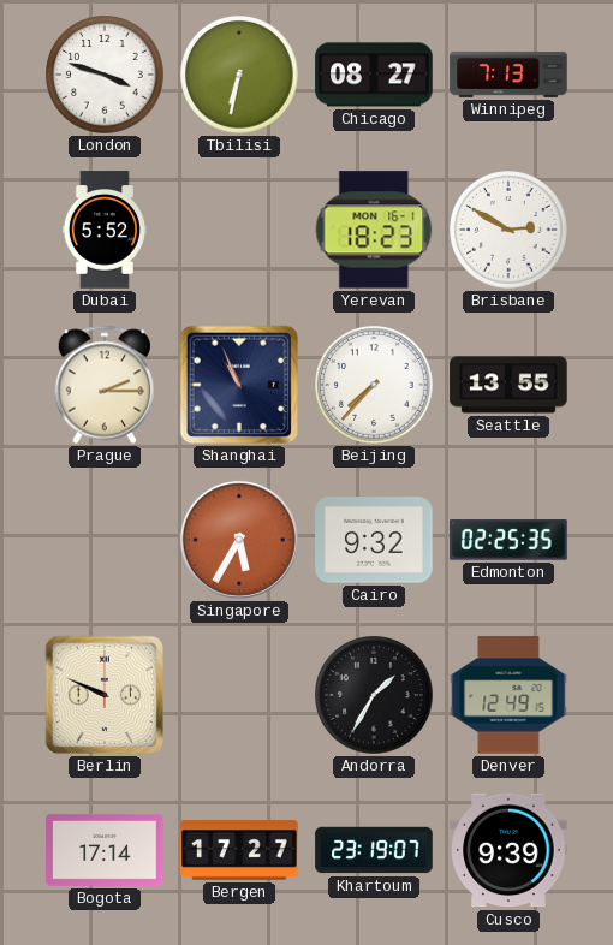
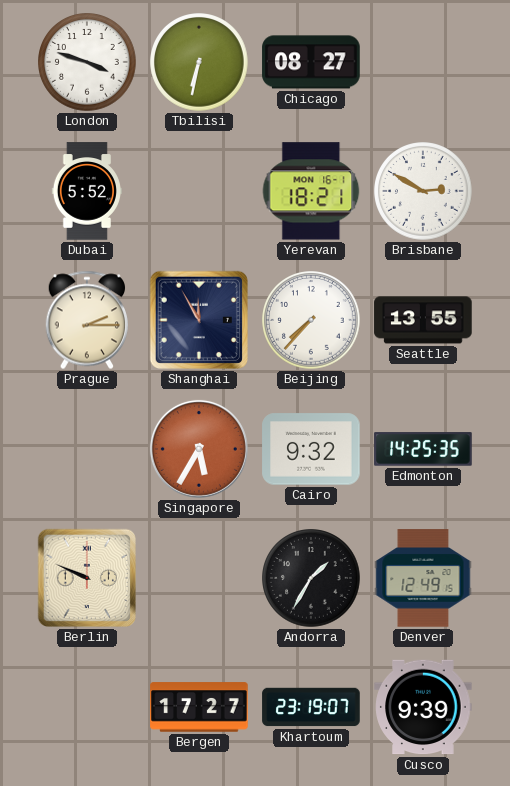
Winnipeg: 7:13 -> none (508, 75)
Yerevan: 18:23 -> 18:21 (311, 191)
Shanghai: 10:56 -> 11:55 (199, 320)
Edmonton: 02:25 -> 14:25 (423, 449)
Bogota: 17:14 -> none (105, 850)
